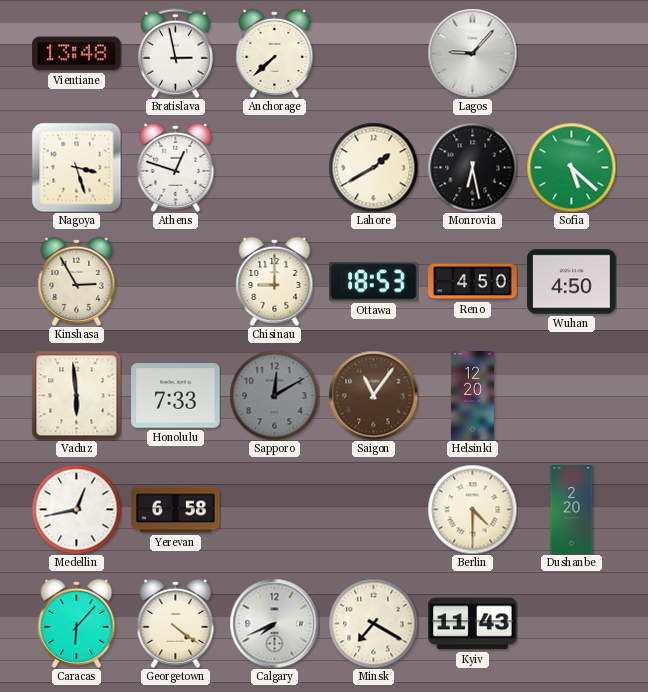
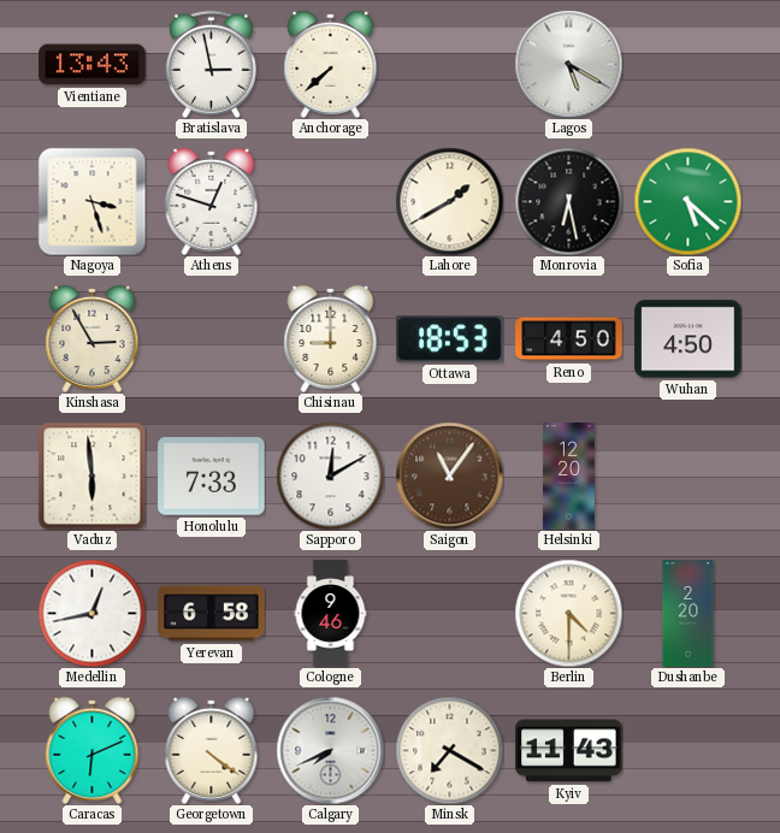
Vientiane: 13:48 -> 13:43 (93, 65)
Lagos: 9:07 -> 5:20 (568, 64)
Sapporo dial: grey -> white (330, 475)
Cologne: none -> 9:46 (331, 614)
Caracas: 6:07 -> 6:11 (93, 750)
